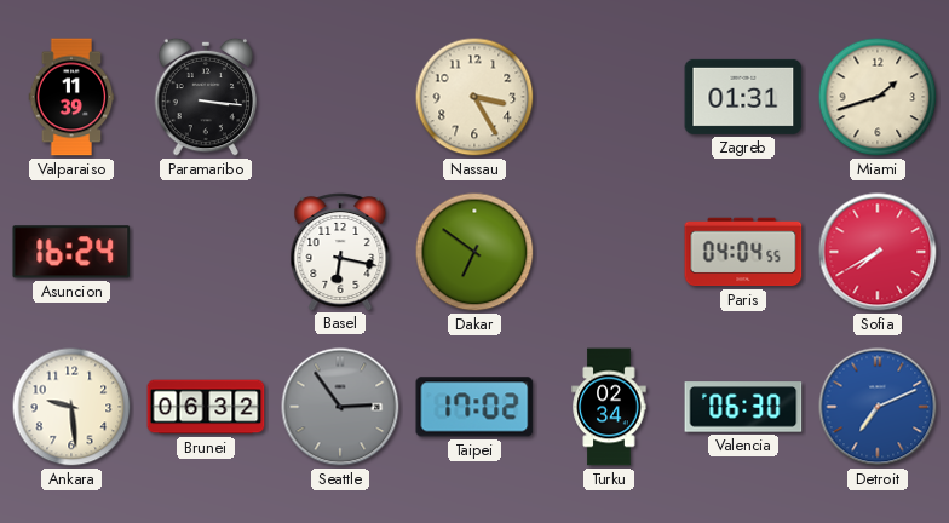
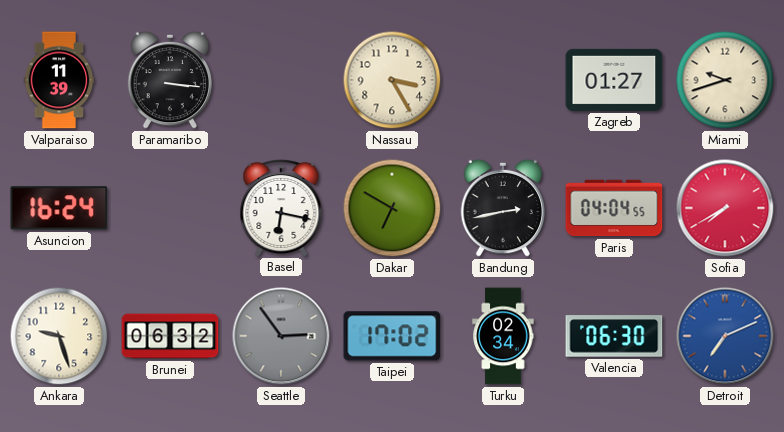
Zagreb: 01:31 -> 01:27 (614, 80)
Miami: 1:42 -> 9:42 (725, 80)
Dakar: 6:51 -> 6:50 (392, 208)
Bandung: none -> 2:43 (503, 208)
Ankara: 9:29 -> 9:27 (59, 336)
